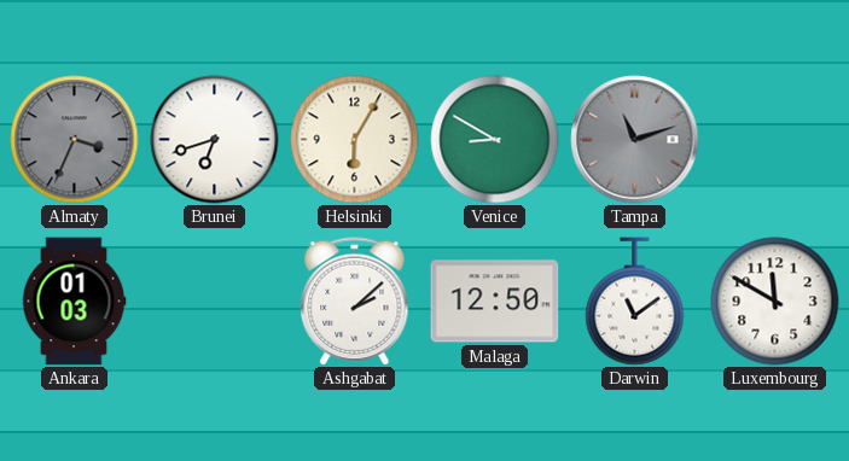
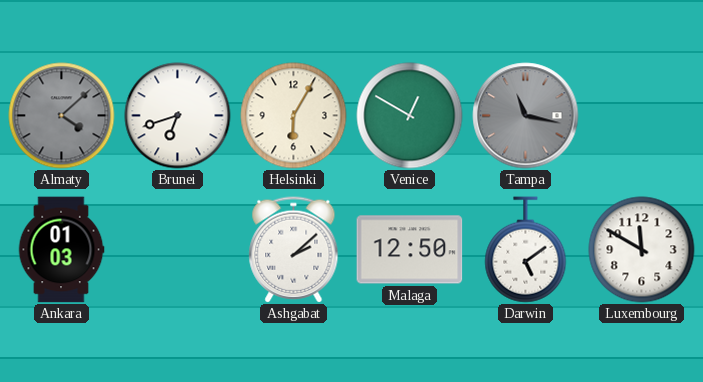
Almaty: 3:34 -> 4:08 (62, 116)
Venice: 8:50 -> 12:50 (410, 116)
Tampa: 11:12 -> 11:17 (526, 116)
Darwin: 11:09 -> 5:09 (526, 250)
